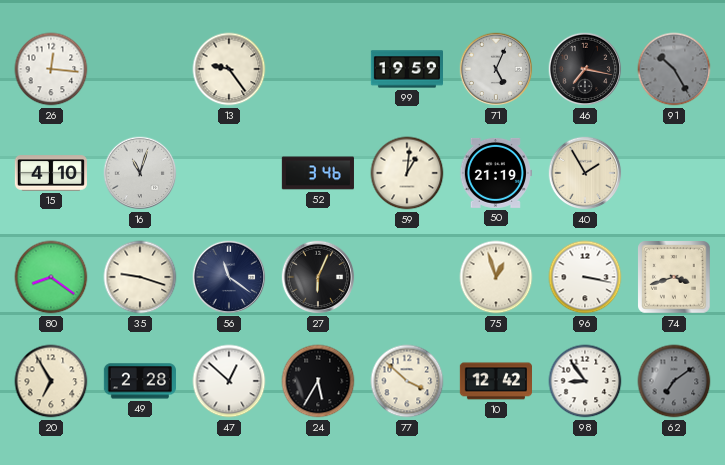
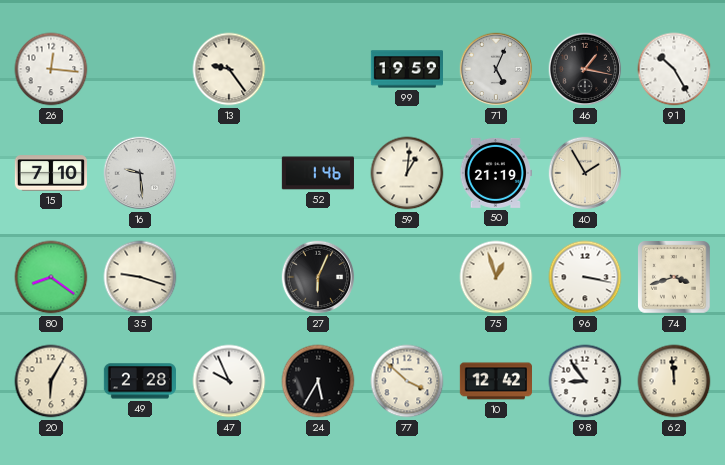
46: 7:17 -> 1:17 (585, 69)
91 dial: grey -> white (674, 69)
15: 4:10 -> 7:10 (51, 173)
16: 11:03 -> 9:29 (140, 173)
52: 3:46 -> 1:46 (318, 173)
56: 11:21 -> none (229, 277)
20: 6:55 -> 6:05 (51, 381)
47: 12:52 -> 9:56 (229, 381)
62: 7:09 -> 11:59 (674, 381)
62 dial: grey -> cream (674, 381)
